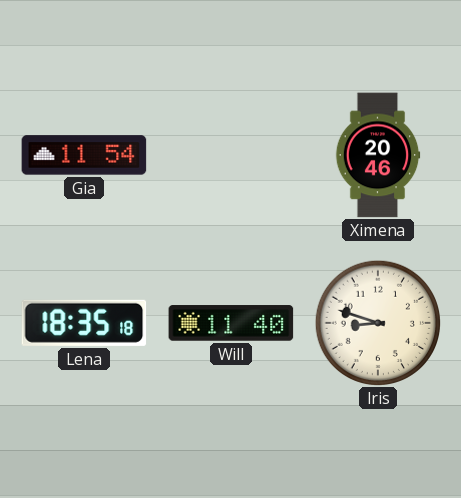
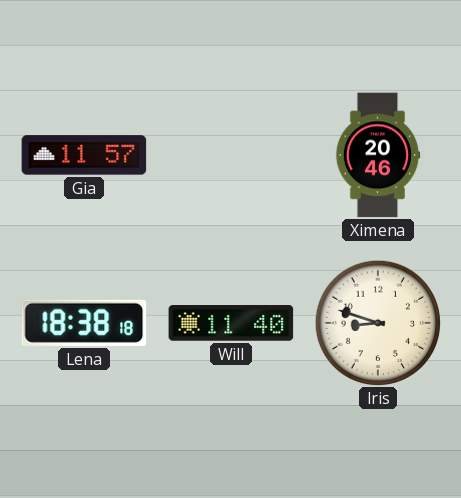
Gia: 11:54 -> 11:57 (84, 155)
Lena: 18:35 -> 18:38 (84, 323)
